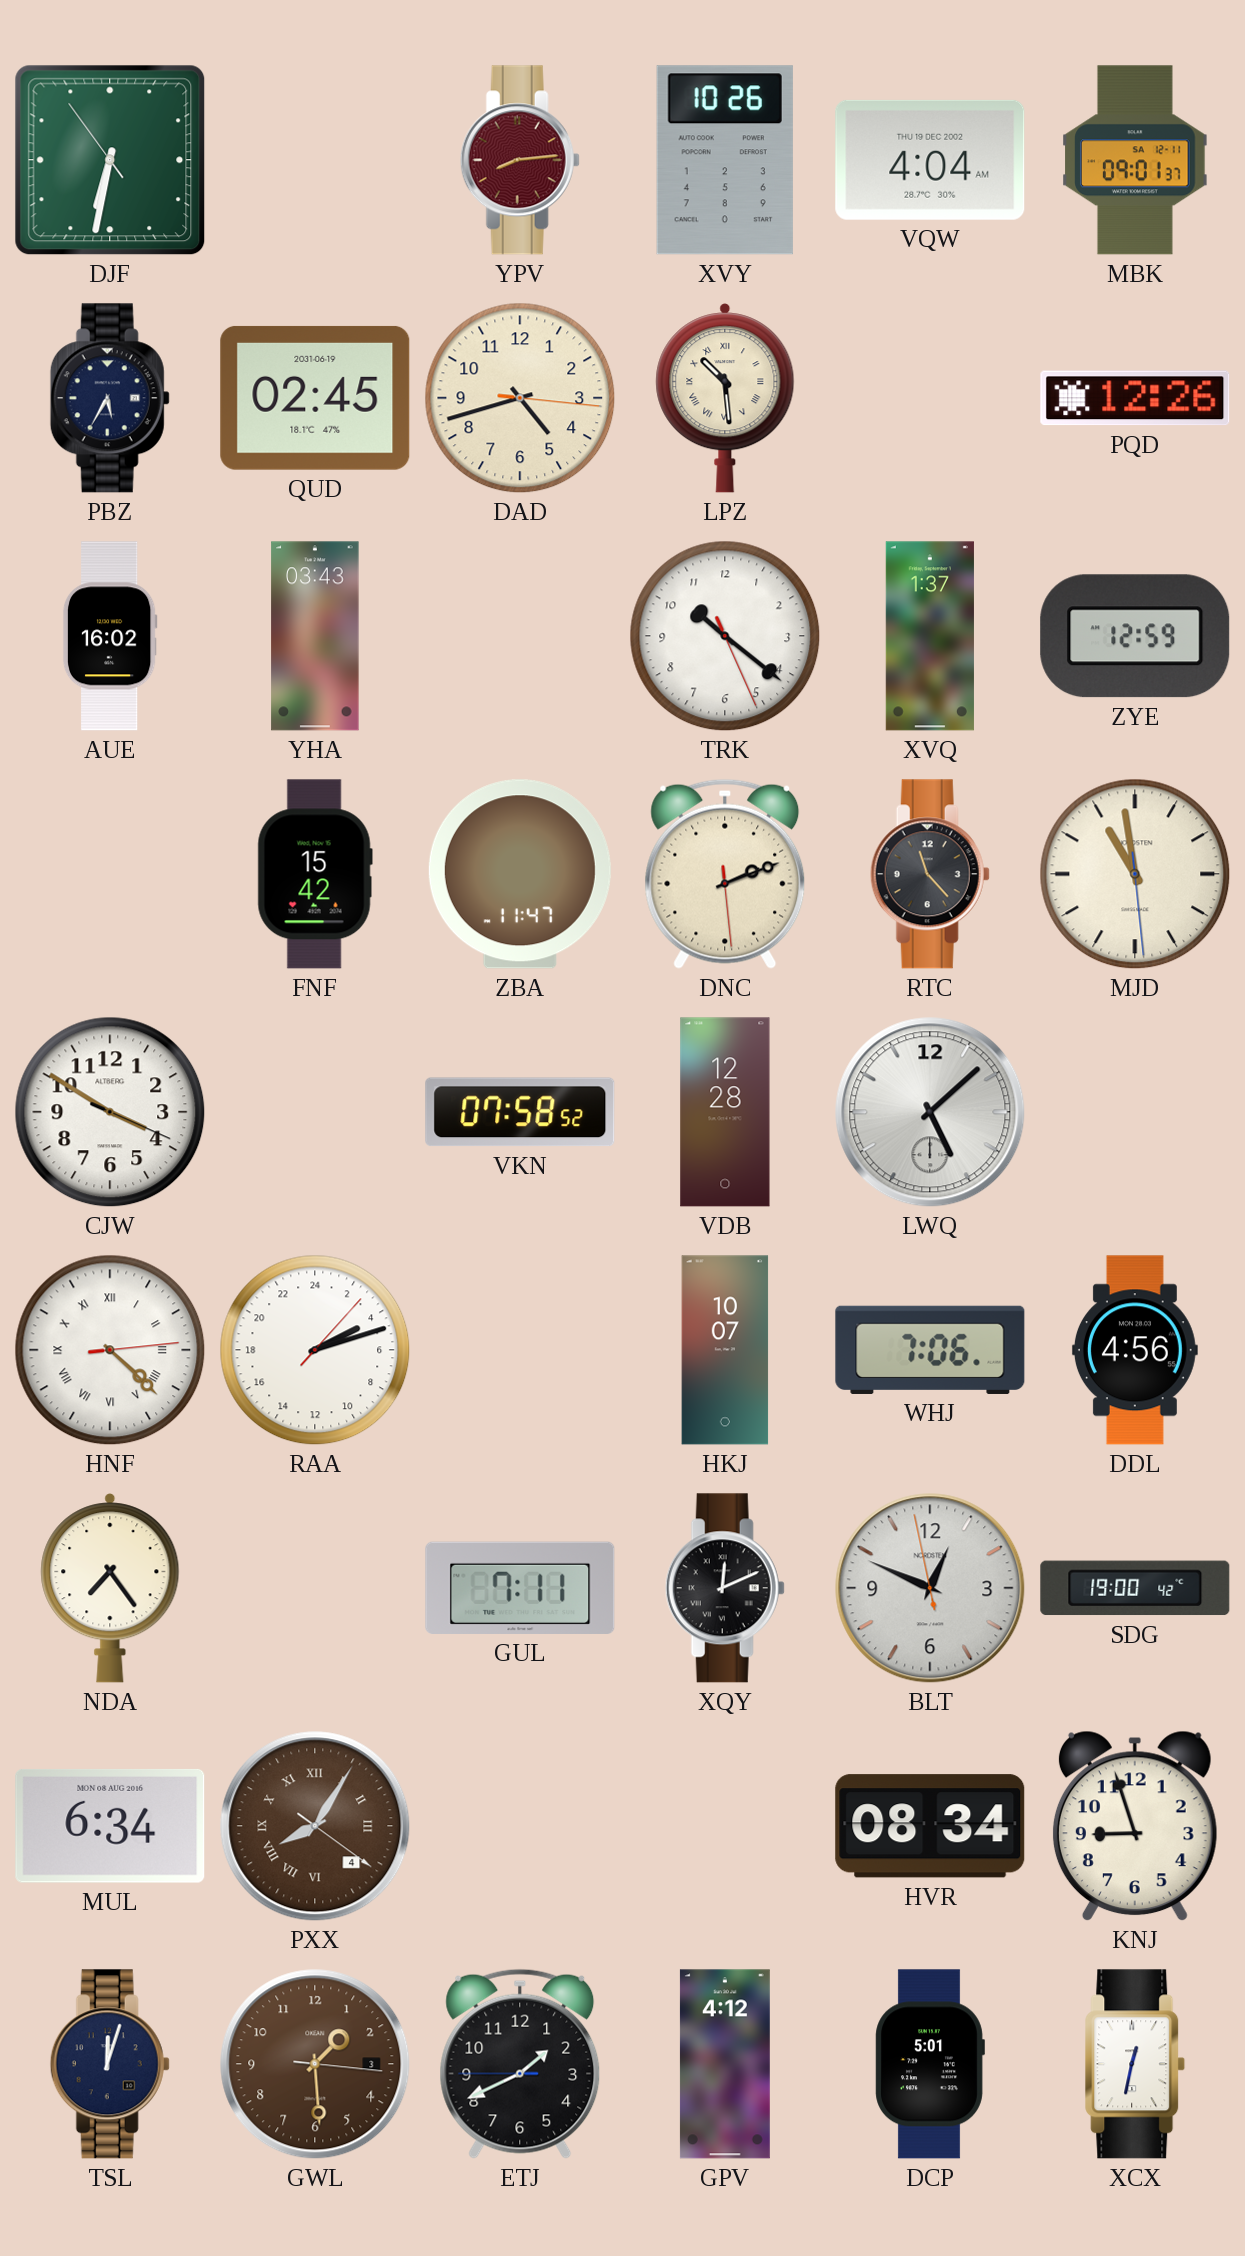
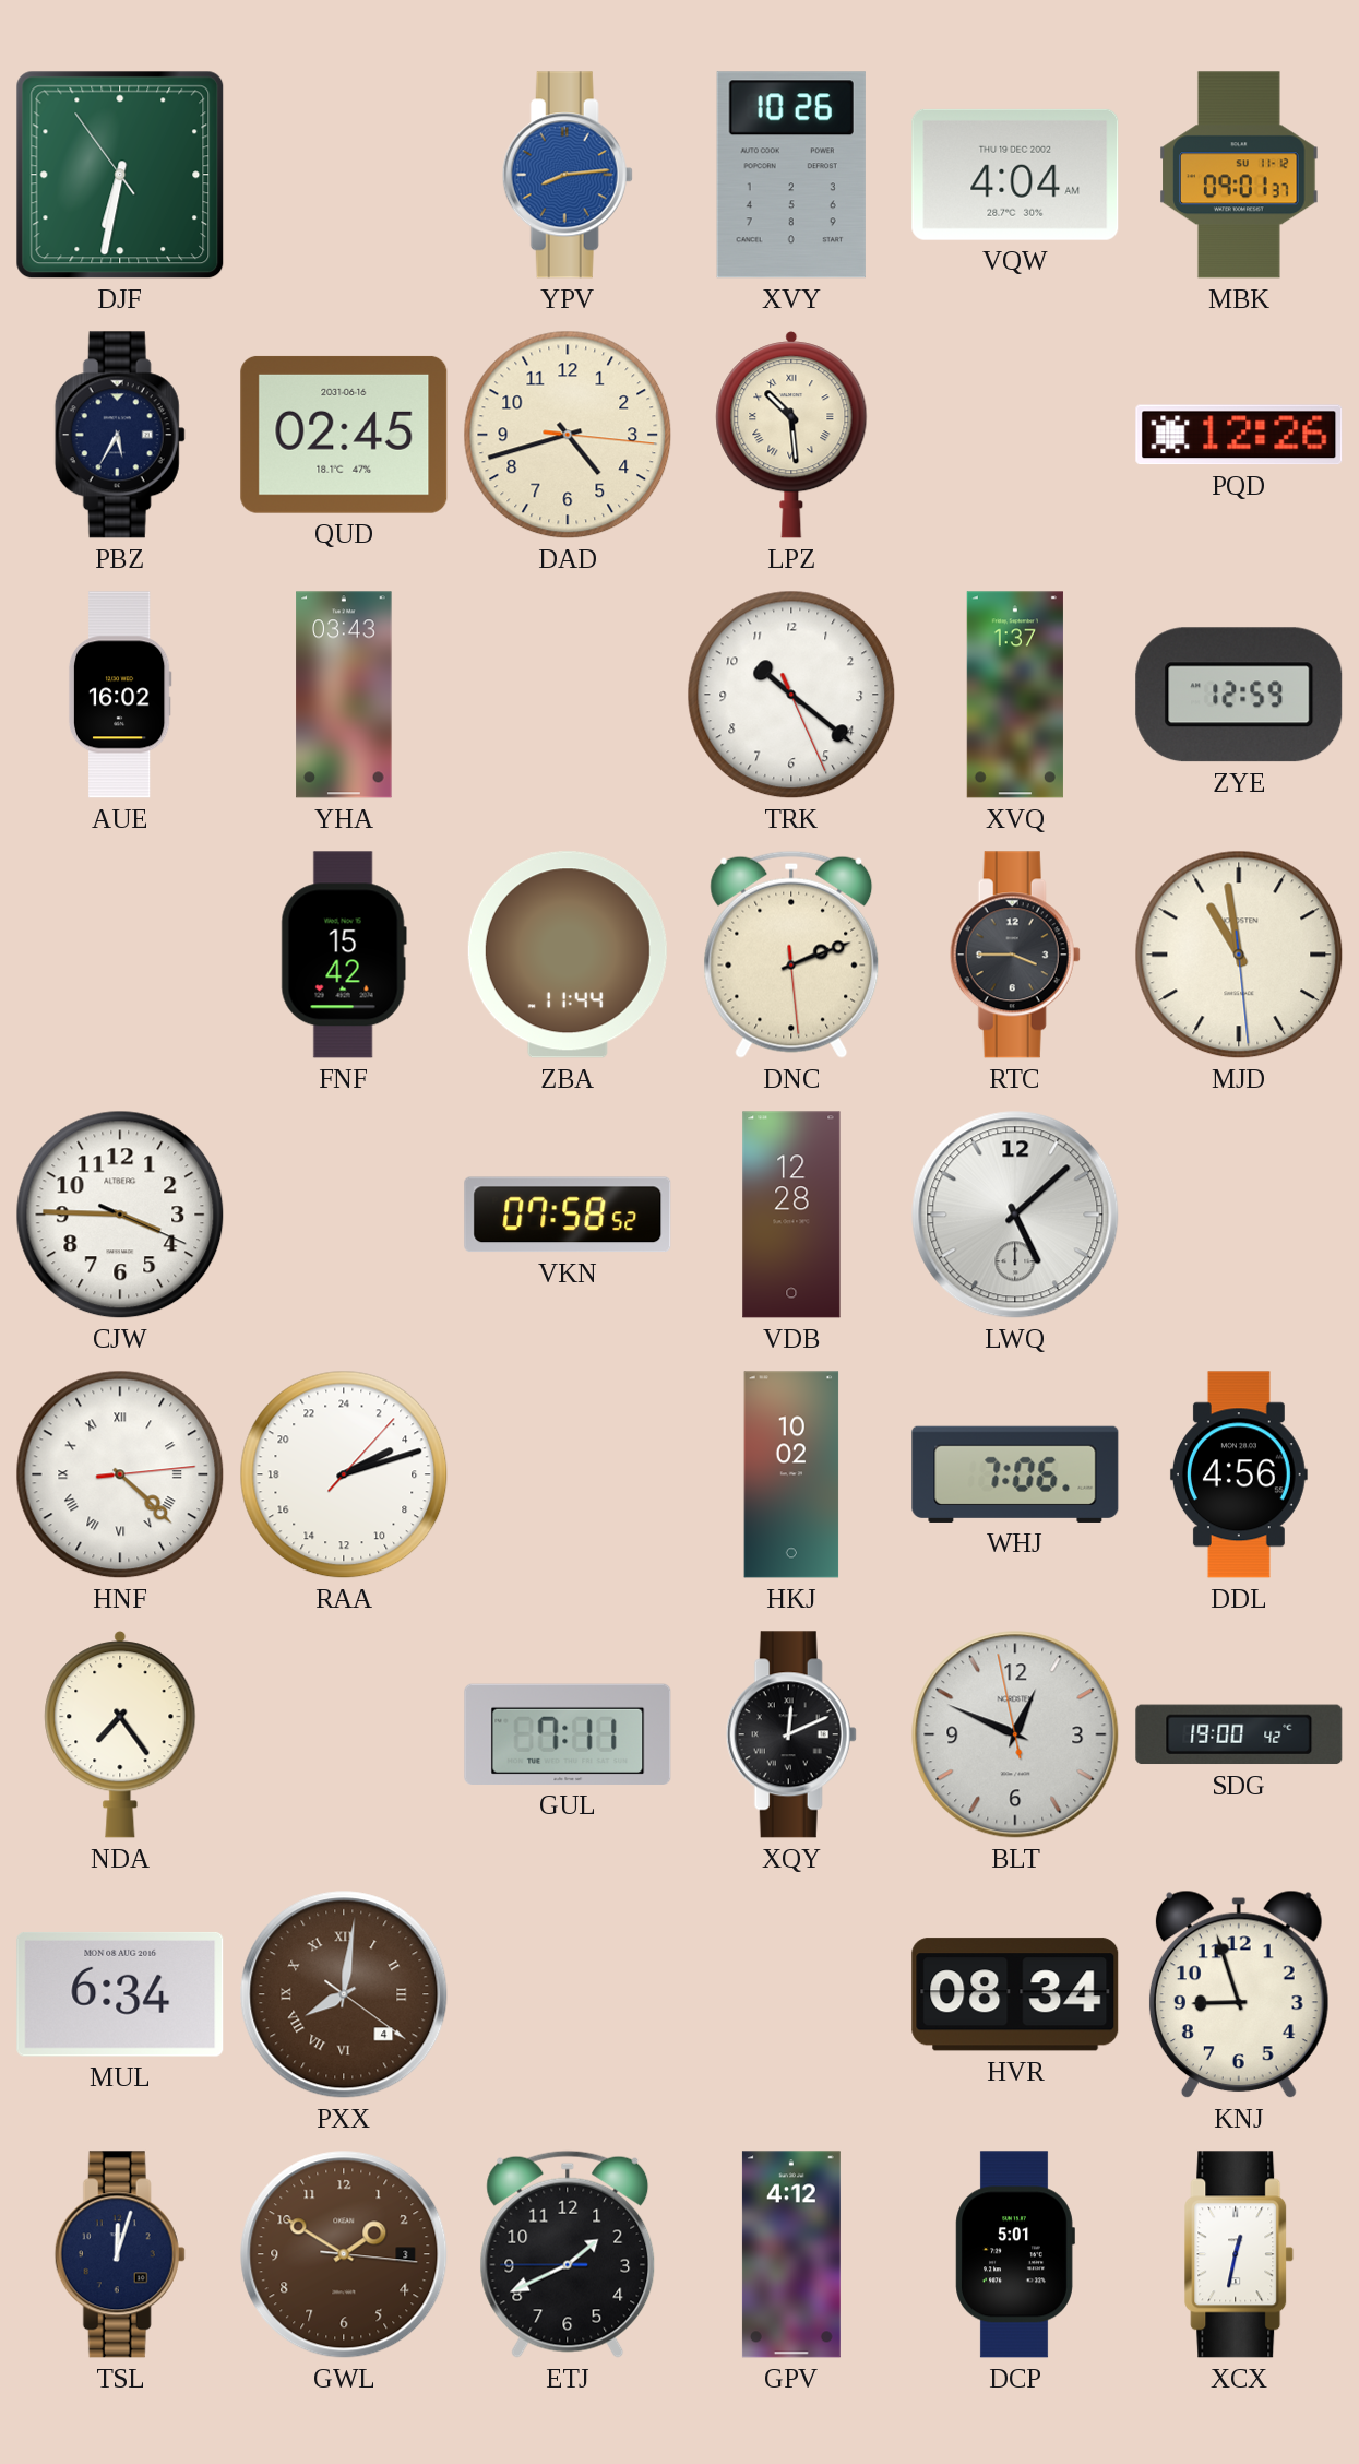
YPV dial: burgundy -> blue (568, 175)
MBK date: SA 12-11 -> SU 11-12 (1239, 175)
QUD date: 2031-06-19 -> 2031-06-16 (344, 435)
ZBA: 11:47 -> 11:44 (568, 955)
RTC: 11:23 -> 3:45 (1015, 955)
CJW: 3:50 -> 3:45 (120, 1215)
HKJ: 10:07 -> 10:02 (791, 1474)
PXX: 8:05 -> 8:01 (344, 1994)
GWL: 1:29 -> 1:50 (344, 2254)
